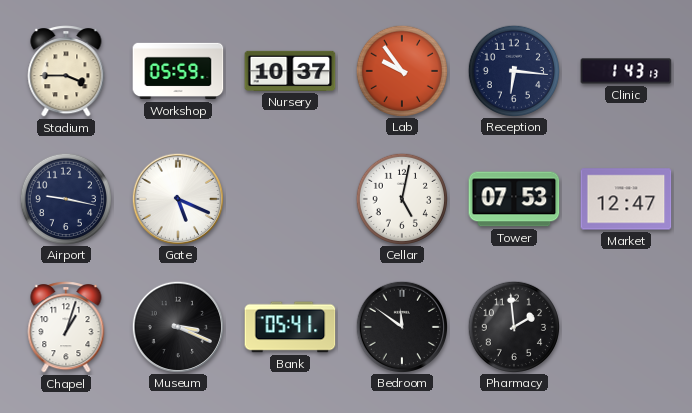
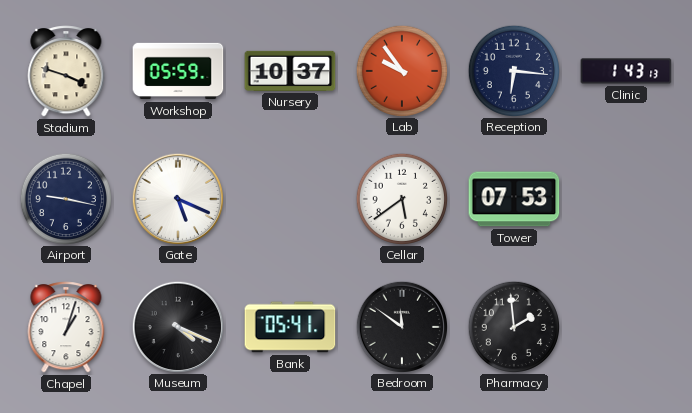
Stadium: 3:45 -> 3:48 (66, 71)
Cellar: 5:02 -> 5:39 (401, 198)
Market: 12:47 -> none (626, 199)
Museum: 3:19 -> 4:19 (177, 326)
